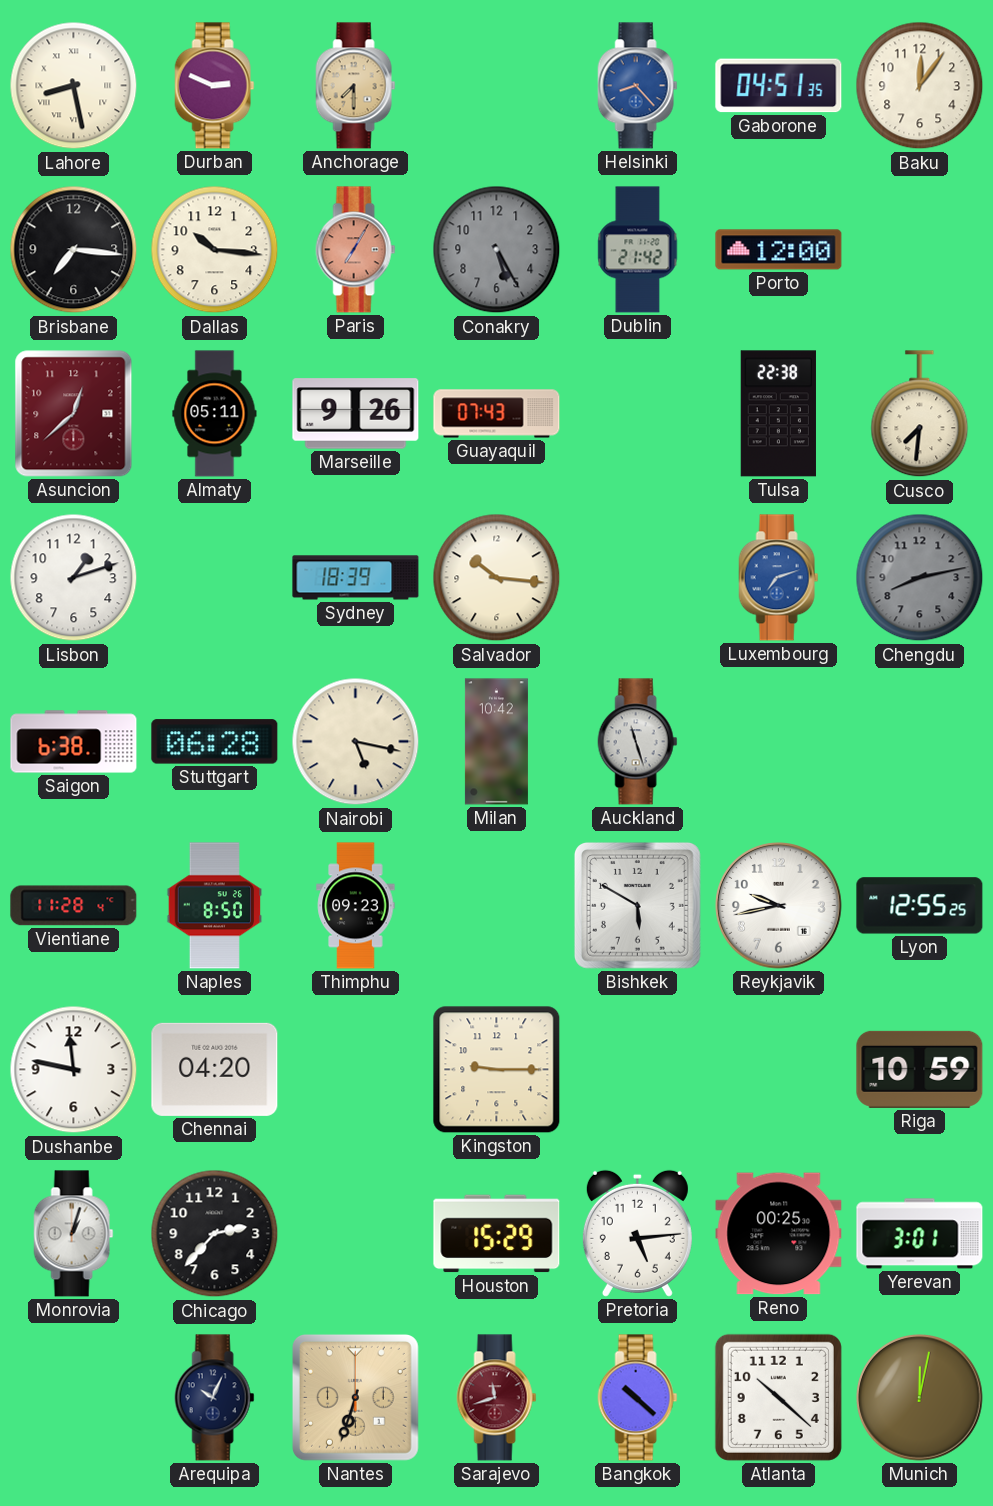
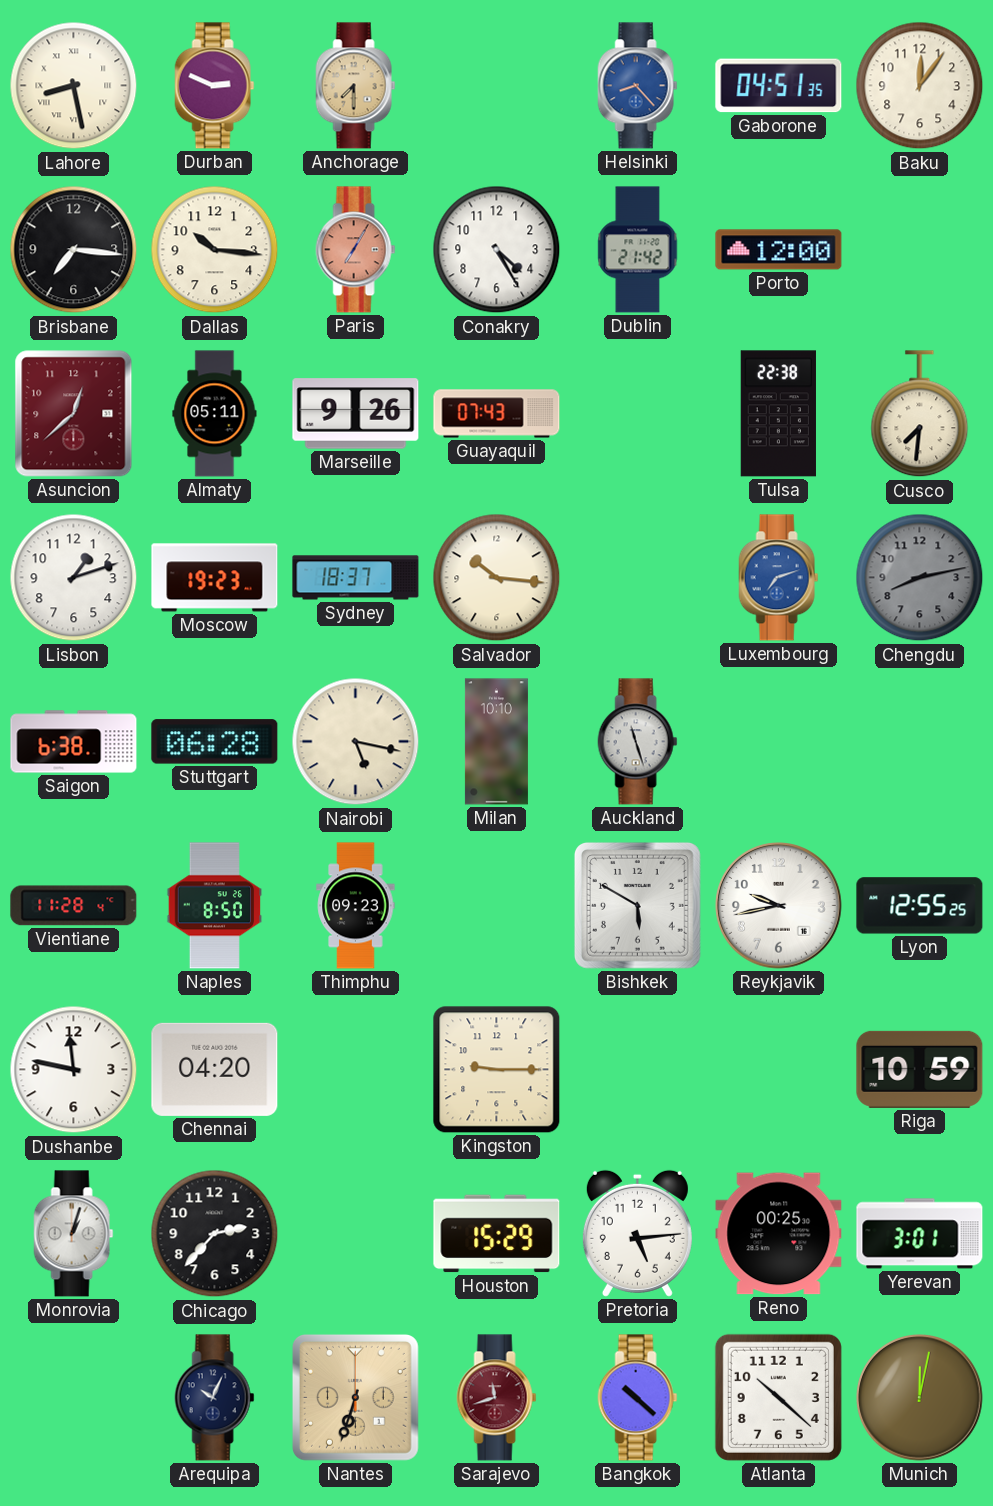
Conakry: 5:25 -> 4:25 (497, 250)
Conakry dial: grey -> white (497, 250)
Moscow: none -> 19:23 (215, 578)
Sydney: 18:39 -> 18:37 (356, 578)
Milan: 10:42 -> 10:10 (496, 742)
